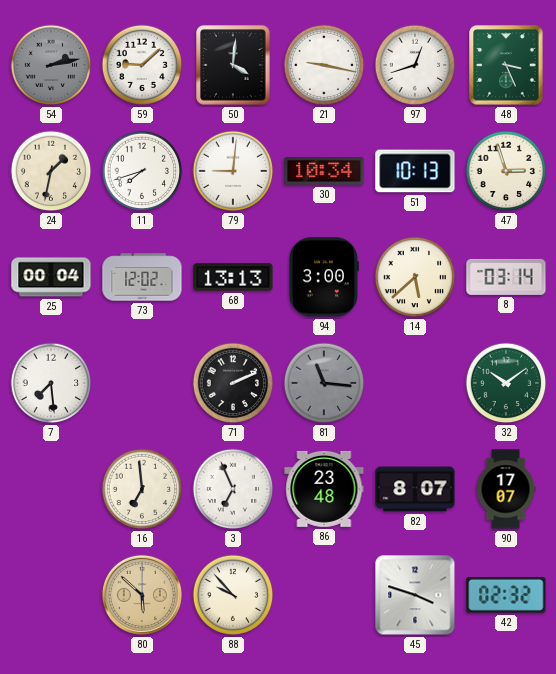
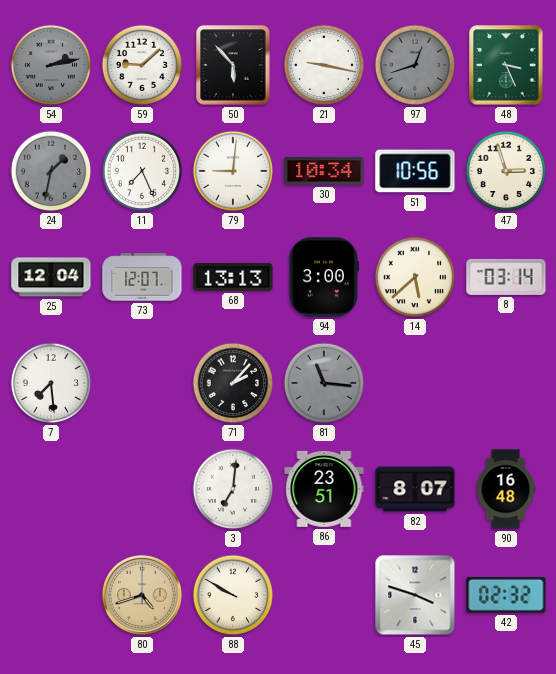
50: 4:01 -> 5:53 (233, 65)
97 dial: white -> grey (415, 65)
24 dial: cream -> grey (51, 171)
11: 7:42 -> 7:26 (142, 171)
51: 10:13 -> 10:56 (415, 171)
25: 00:04 -> 12:04 (51, 277)
73: 12:02 -> 12:07 (142, 277)
71: 2:11 -> 2:07 (233, 383)
32: 10:09 -> none (506, 383)
16: 6:59 -> none (142, 489)
3: 6:56 -> 7:01 (233, 489)
86: 23:48 -> 23:51 (324, 489)
90: 17:07 -> 16:48 (506, 489)
80: 5:52 -> 4:42 (142, 595)
88: 9:53 -> 9:50 (233, 595)
